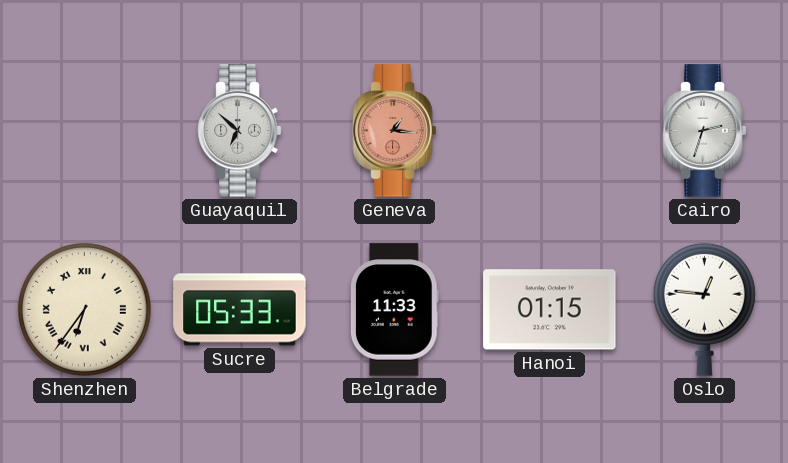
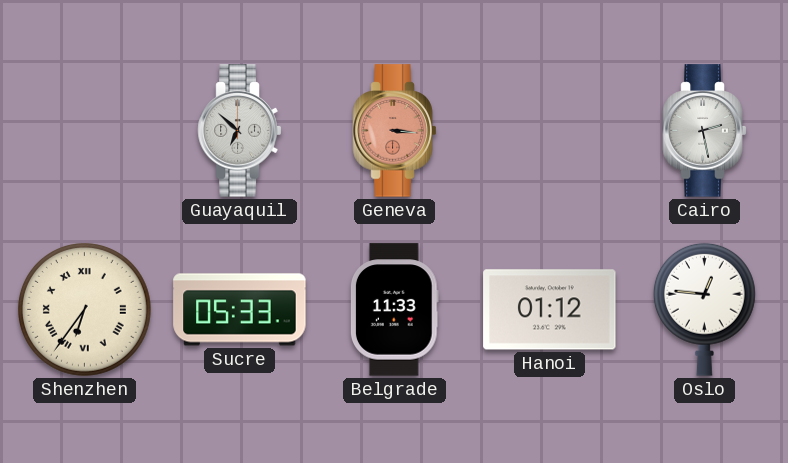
Geneva: 1:16 -> 3:16 (395, 131)
Cairo: 2:33 -> 2:28 (705, 131)
Hanoi: 01:15 -> 01:12 (550, 310)
